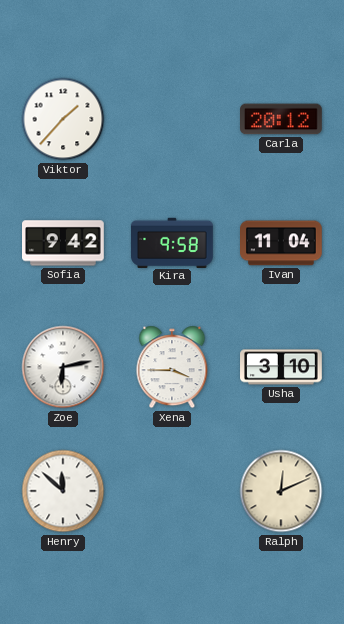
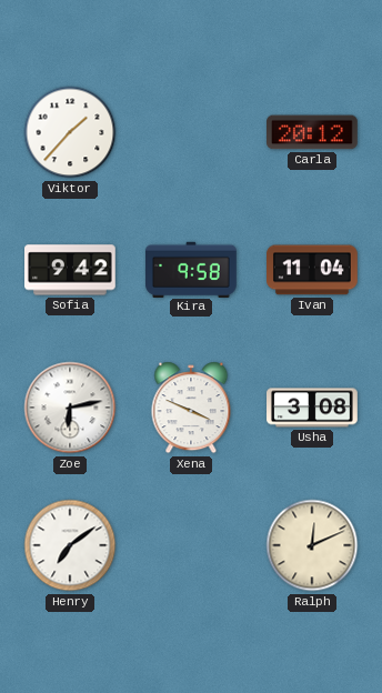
Xena: 3:45 -> 3:49 (191, 408)
Usha: 3:10 -> 3:08 (312, 408)
Henry: 11:52 -> 7:09 (70, 545)
